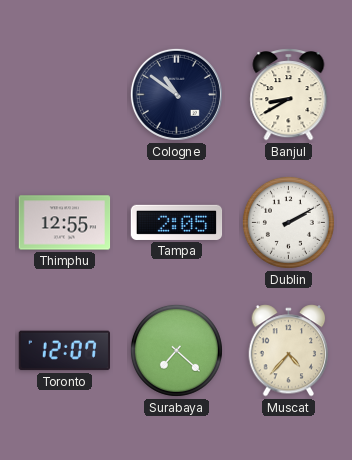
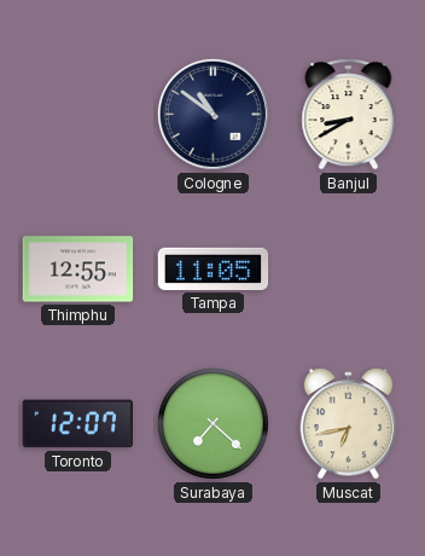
Tampa: 2:05 -> 11:05 (214, 268)
Dublin: 2:10 -> none (288, 222)
Muscat: 4:37 -> 6:43 (349, 424)
